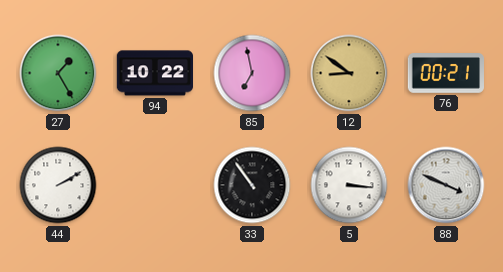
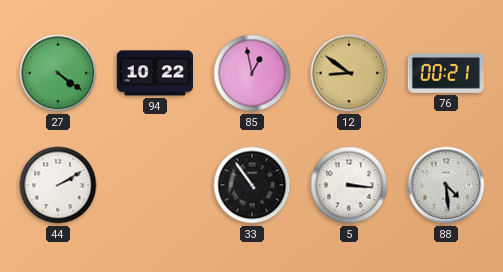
27: 1:25 -> 4:21 (58, 73)
85: 6:58 -> 12:58 (252, 73)
88: 3:49 -> 4:29 (446, 185)
